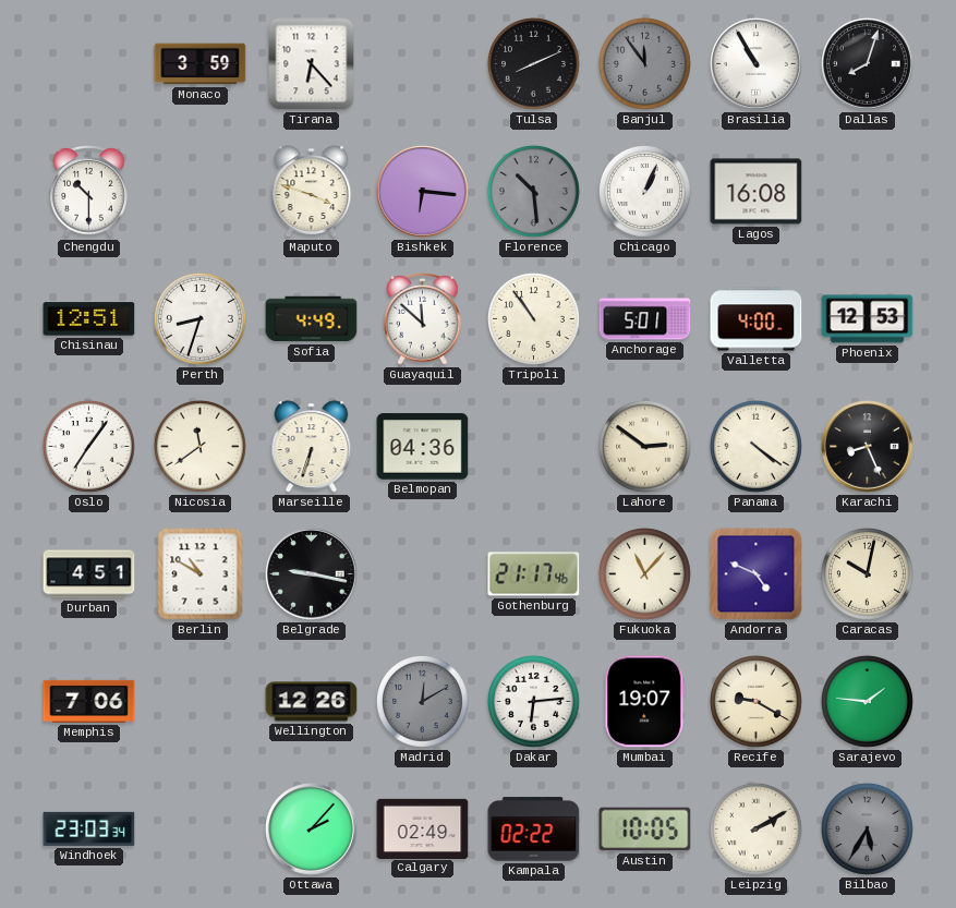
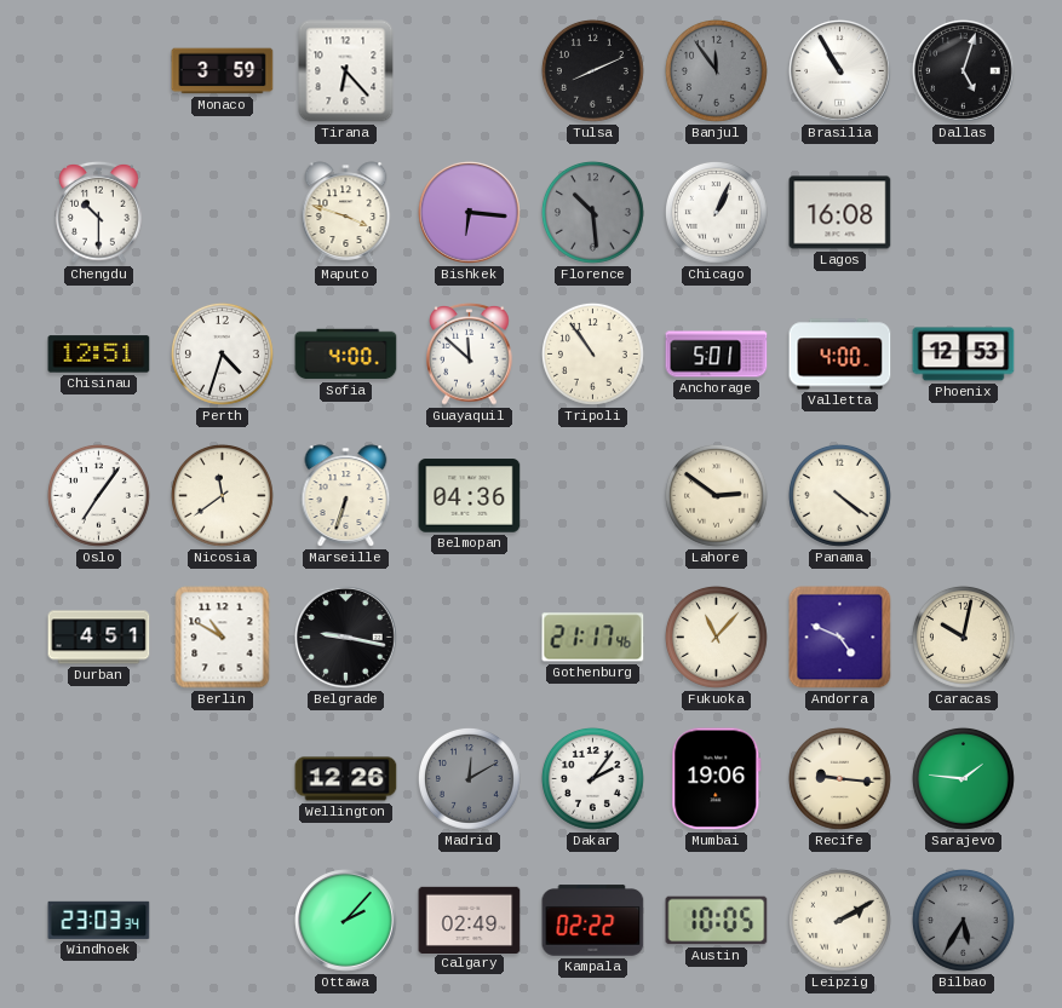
Dallas: 8:03 -> 5:03 (964, 71)
Perth: 8:33 -> 4:33 (222, 353)
Sofia: 4:49 -> 4:00 (346, 355)
Karachi: 8:26 -> none (868, 447)
Memphis: 7:06 -> none (89, 701)
Dakar: 6:14 -> 2:06 (592, 778)
Mumbai: 19:07 -> 19:06 (717, 779)
Recife: 9:20 -> 9:16 (839, 778)
